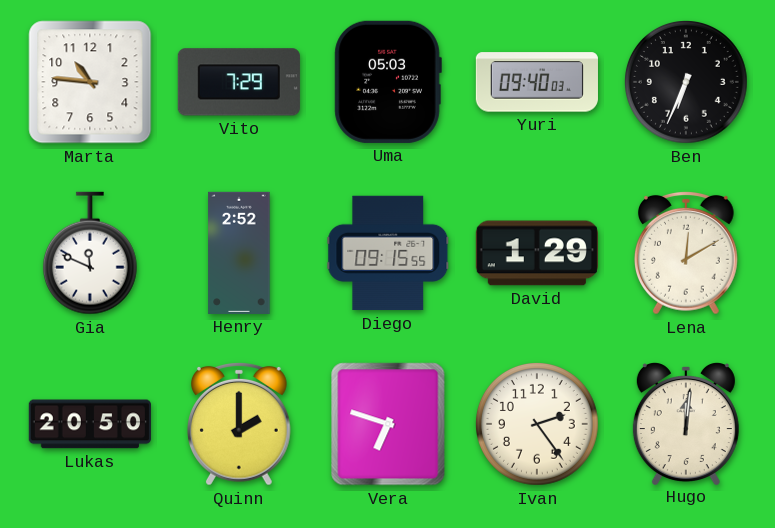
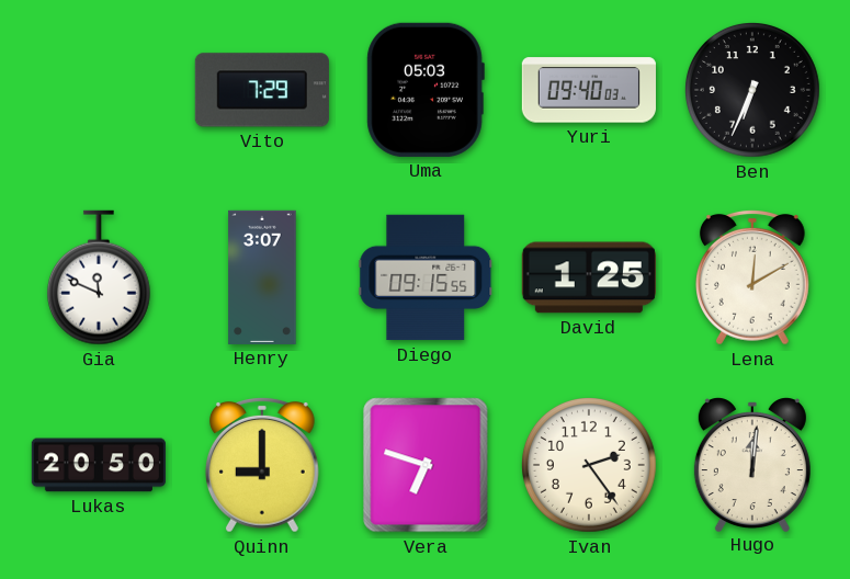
Marta: 10:46 -> none (90, 82)
Henry: 2:52 -> 3:07 (262, 277)
David: 1:29 -> 1:25 (589, 277)
Quinn: 2:00 -> 9:00 (263, 465)
